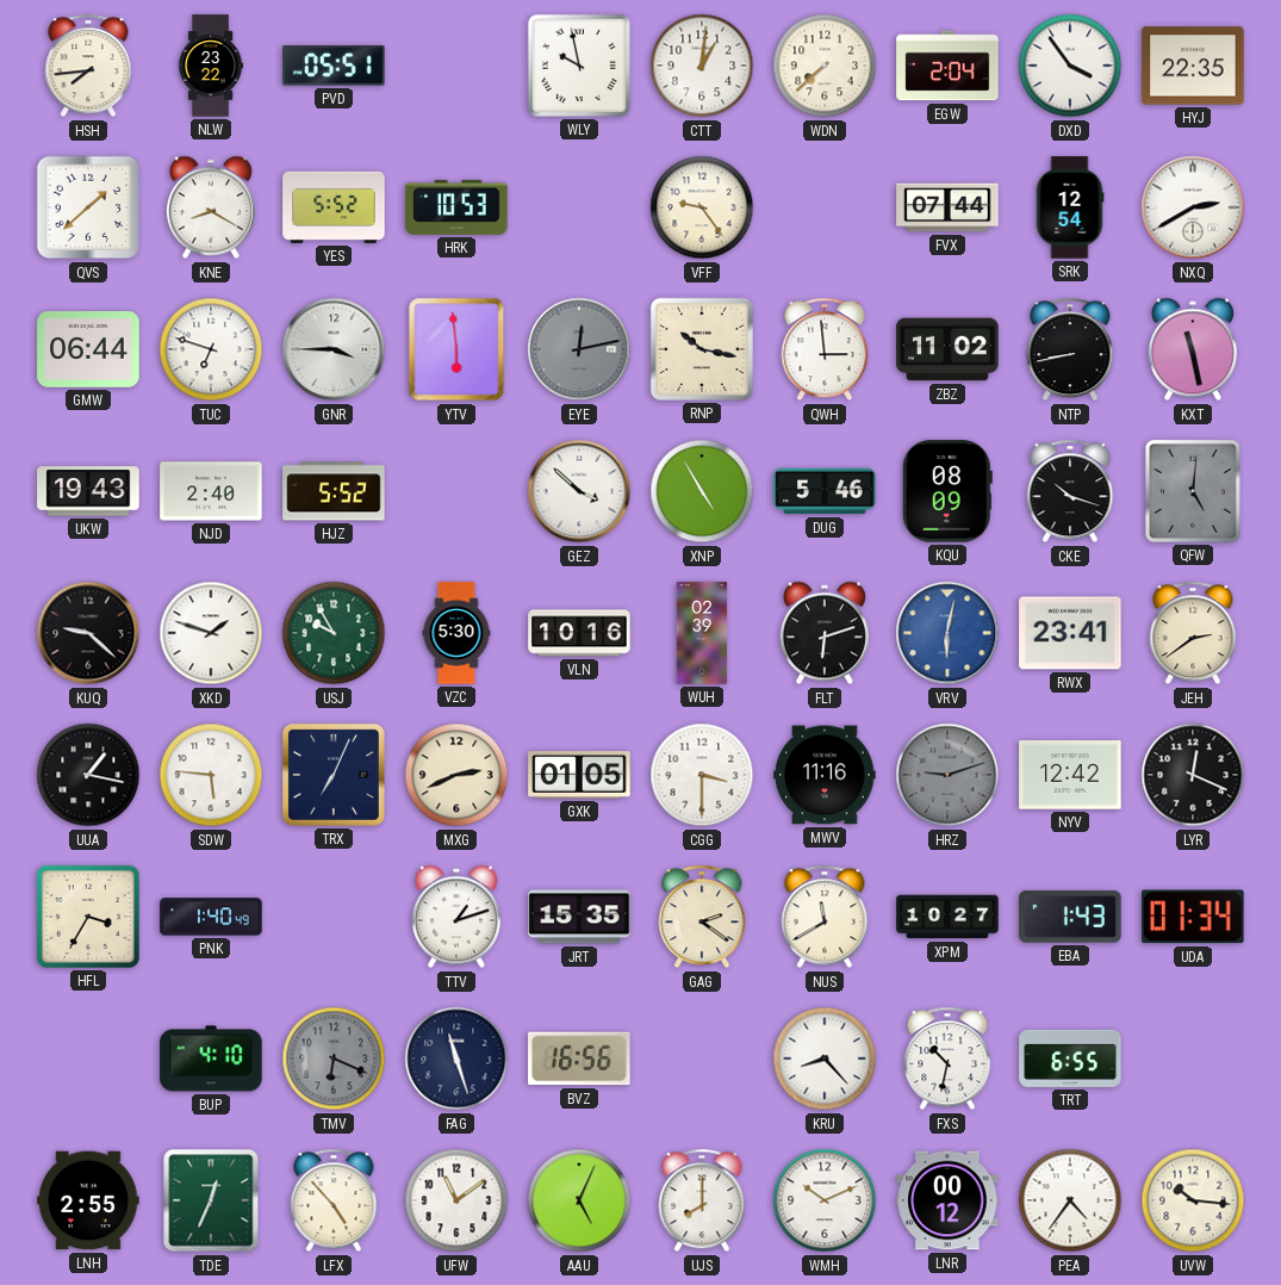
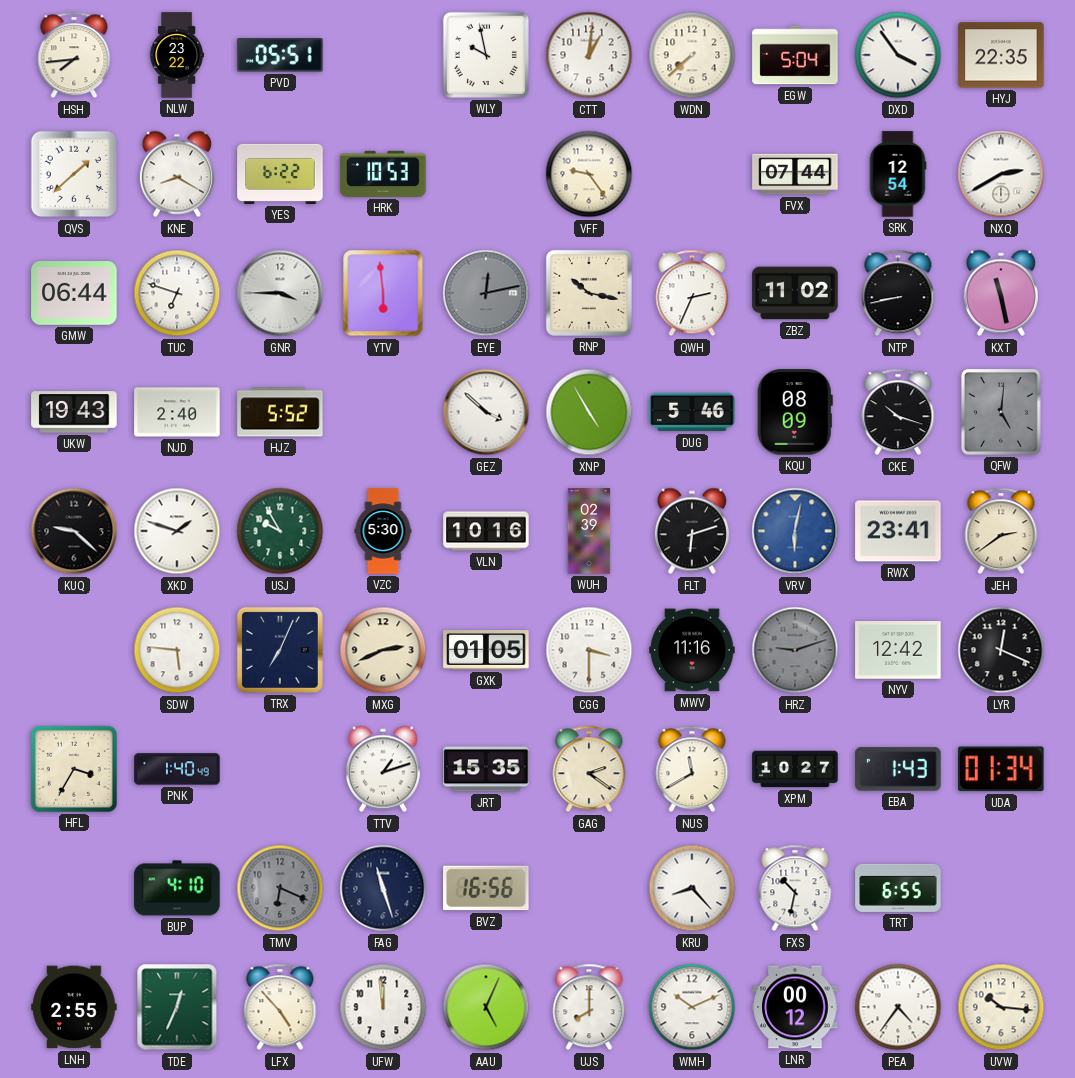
EGW: 2:04 -> 5:04 (795, 55)
YES: 5:52 -> 6:22 (280, 174)
QWH: 2:59 -> 2:34 (692, 293)
UUA: 1:17 -> none (88, 775)
UFW: 11:09 -> 11:59 (383, 1007)
